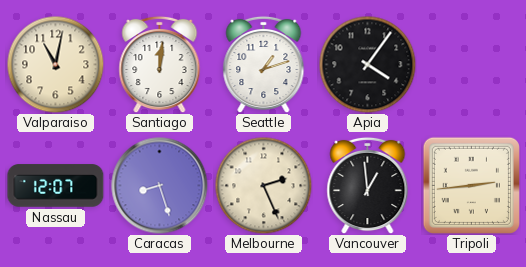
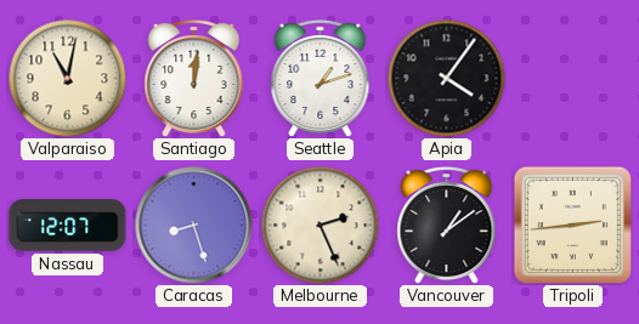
Vancouver: 12:59 -> 1:09 (447, 224)
